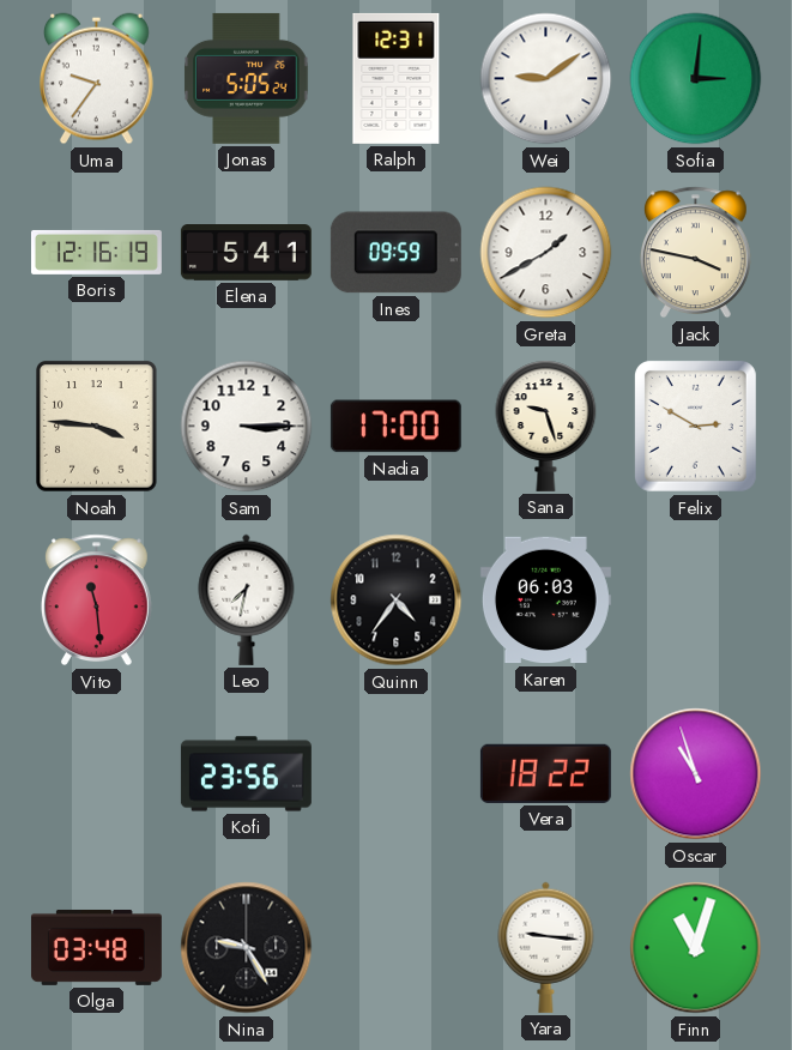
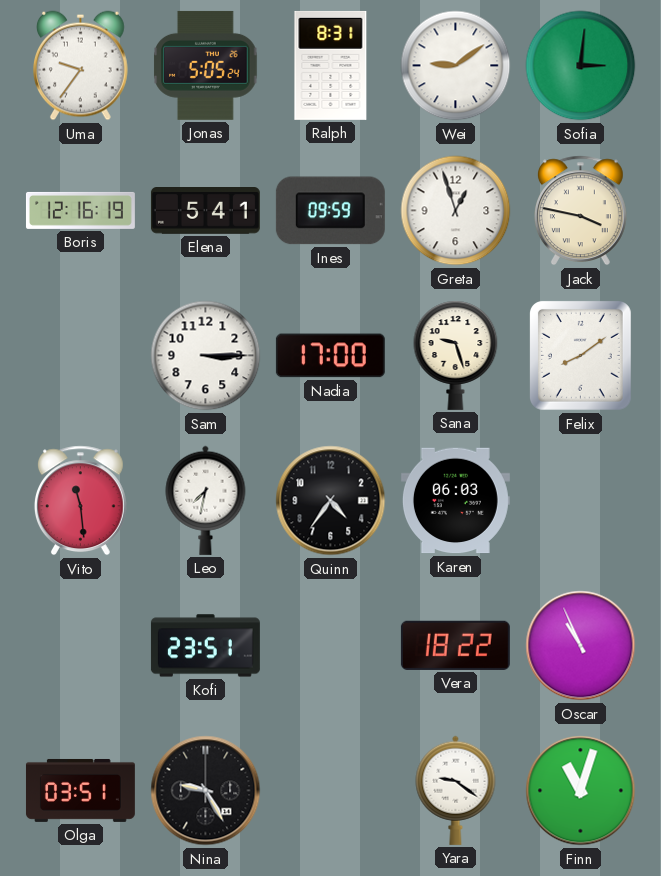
Ralph: 12:31 -> 8:31 (331, 65)
Greta: 1:40 -> 12:57 (456, 211)
Noah: 3:46 -> none (97, 427)
Felix: 2:50 -> 8:09 (580, 355)
Kofi: 23:56 -> 23:51 (205, 646)
Oscar: 10:57 -> 10:56 (581, 646)
Olga: 03:48 -> 03:51 (80, 790)
Yara: 9:16 -> 9:21 (456, 790)
